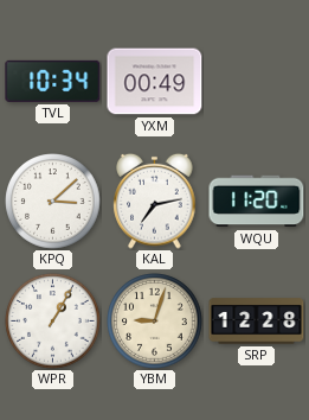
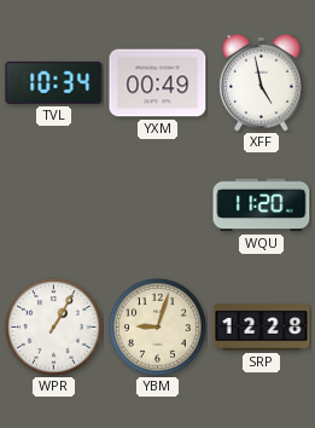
XFF: none -> 4:58 (262, 82)
KPQ: 3:08 -> none (53, 202)
KAL: 7:13 -> none (155, 201)
